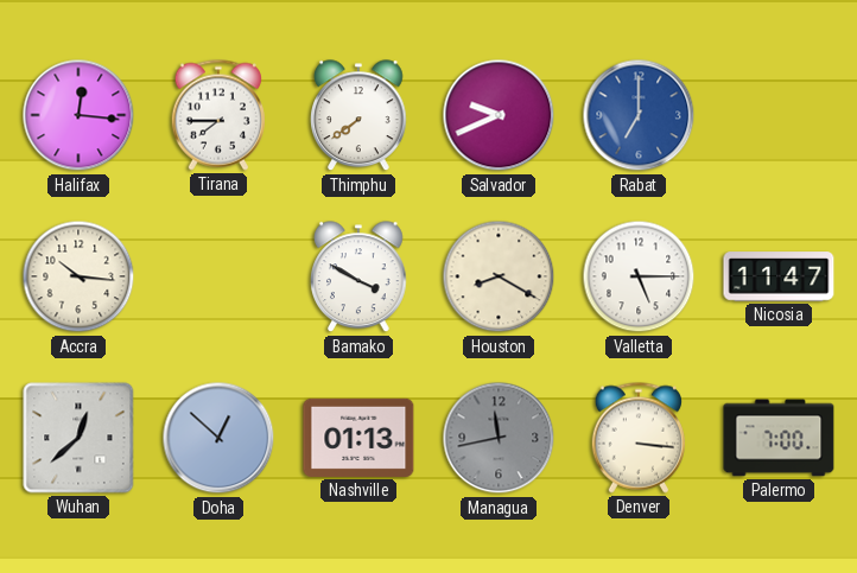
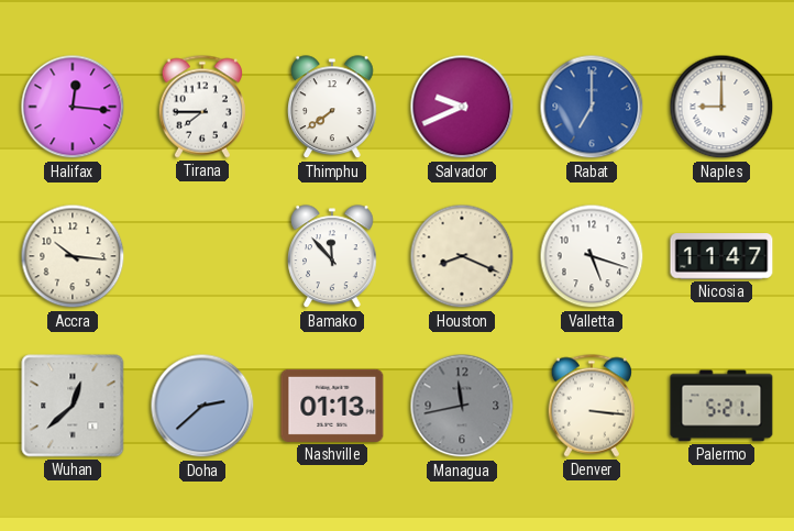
Naples: none -> 9:00 (721, 107)
Bamako: 3:50 -> 11:53 (333, 257)
Houston: 8:20 -> 8:19 (462, 256)
Valletta: 5:15 -> 5:18 (592, 256)
Doha: 12:52 -> 2:38 (202, 406)
Palermo: 7:00 -> 5:21 (721, 406)
